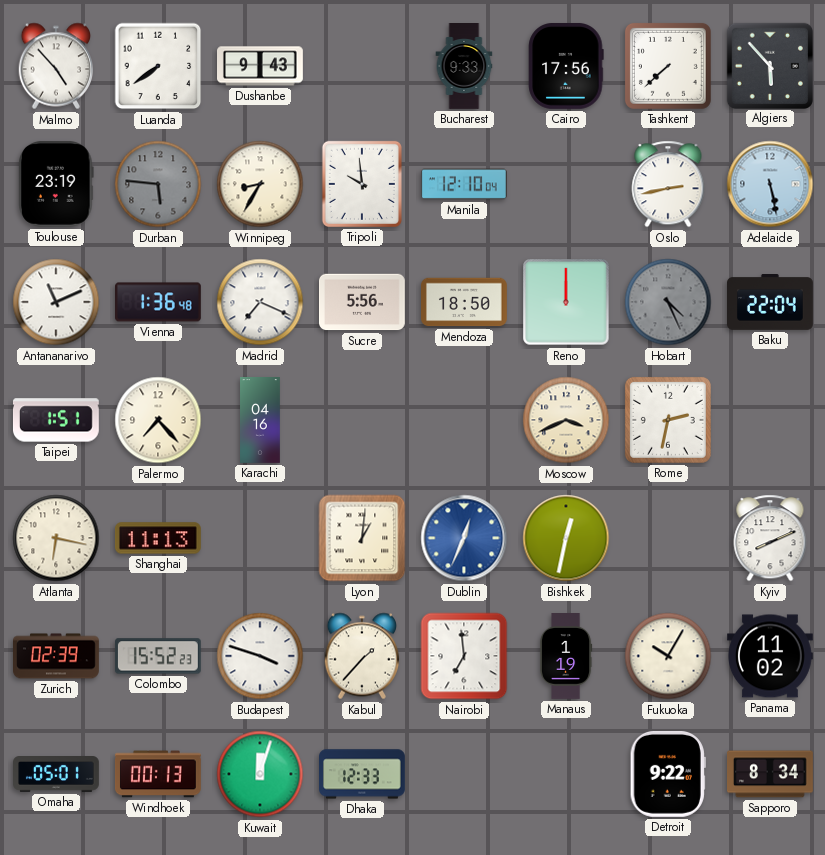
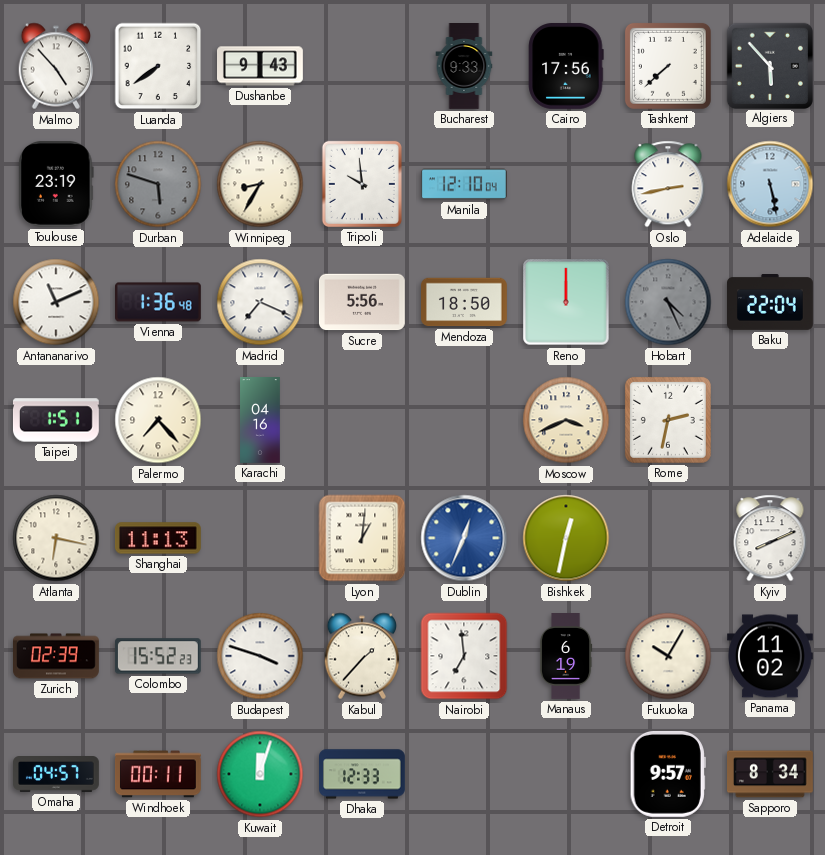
Durban: 5:46 -> 5:48 (158, 184)
Manaus: 1:19 -> 6:19 (566, 657)
Omaha: 05:01 -> 04:57 (57, 775)
Windhoek: 00:13 -> 00:11 (158, 774)
Detroit: 9:22 -> 9:57 (668, 774)
